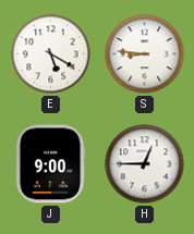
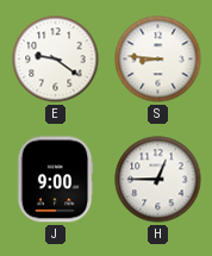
E: 5:20 -> 9:21 (56, 60)
